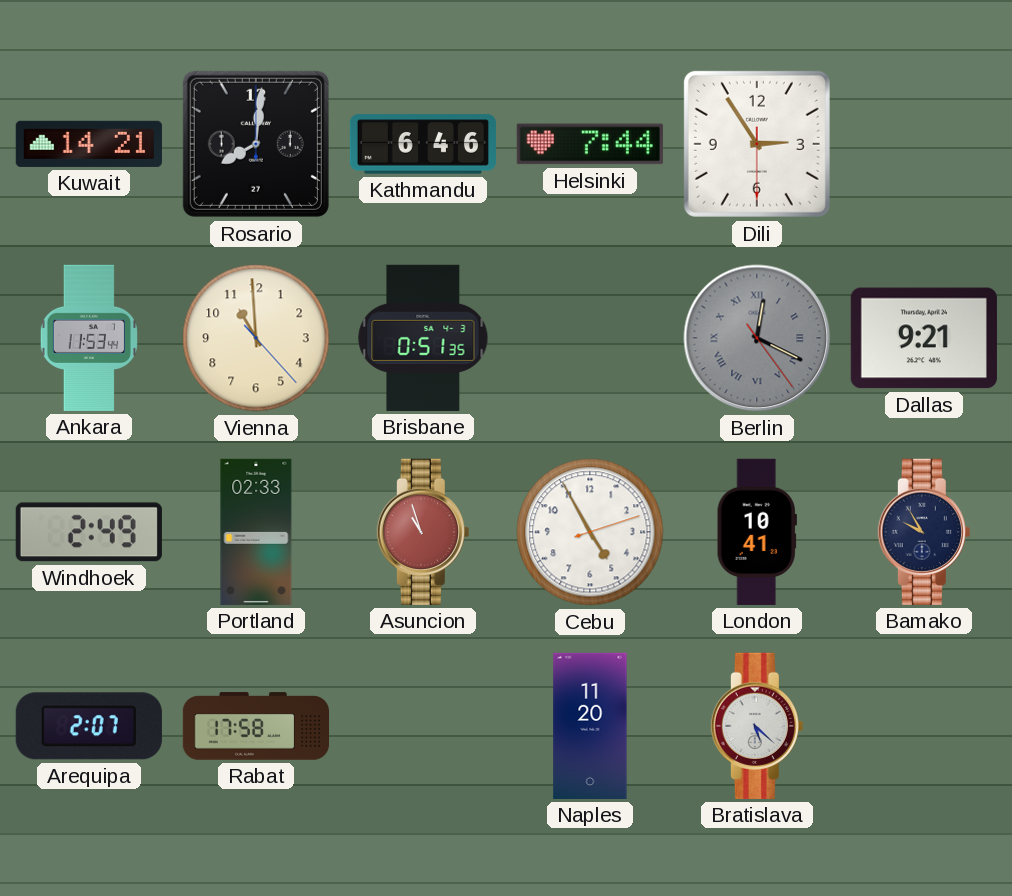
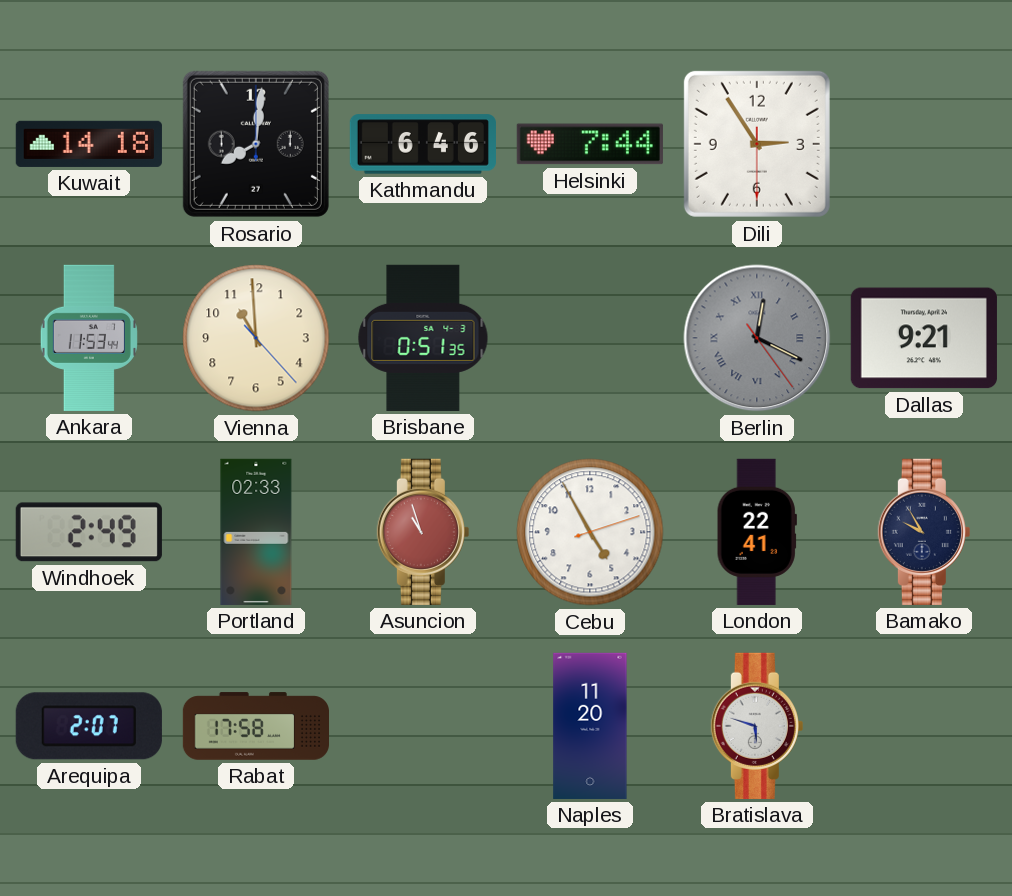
Kuwait: 14:21 -> 14:18 (89, 144)
London: 10:41 -> 22:41 (757, 532)
Bratislava: 5:22 -> 5:48 (757, 726)
